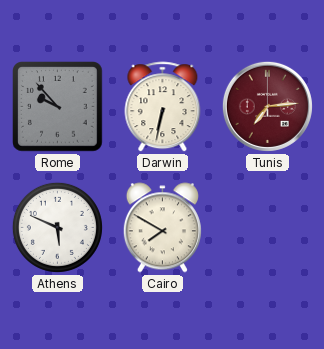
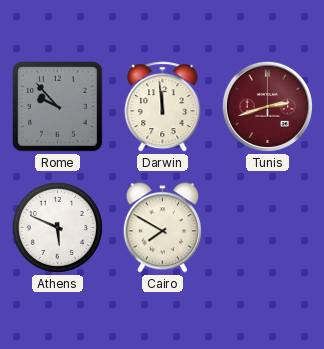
Darwin: 6:32 -> 11:59 (163, 107)
Tunis: 7:14 -> 2:42 (267, 106)
